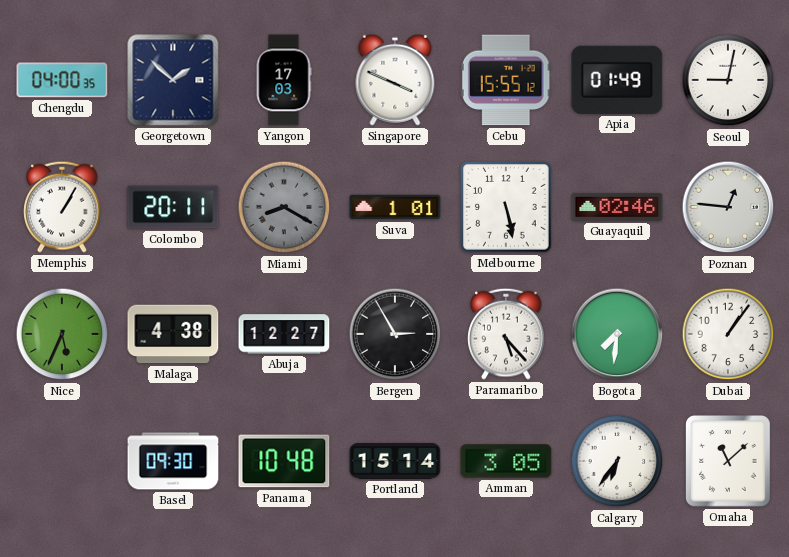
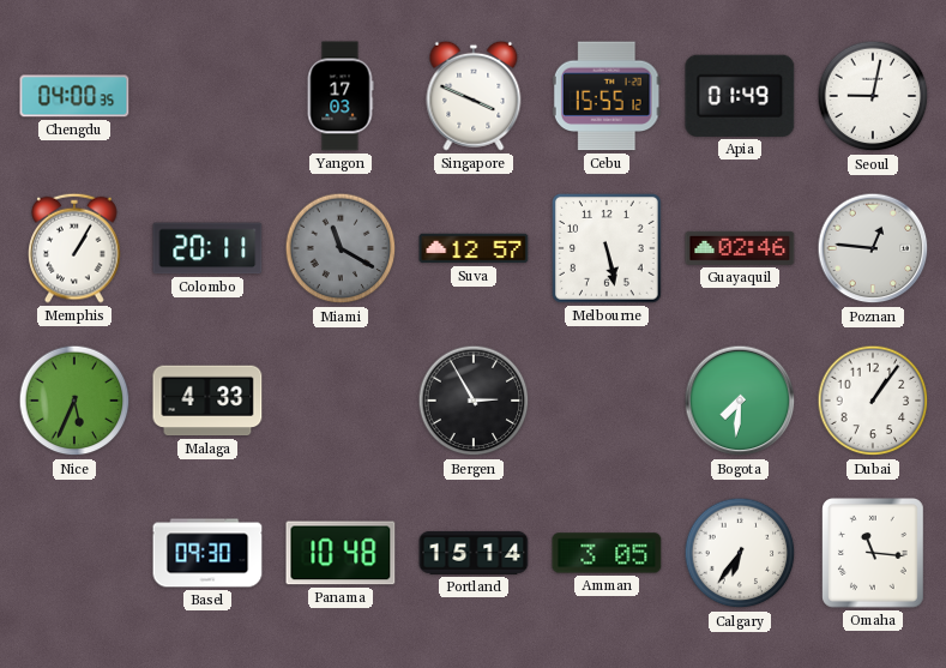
Georgetown: 1:52 -> none (173, 80)
Miami: 8:20 -> 11:20 (341, 248)
Suva: 1:01 -> 12:57 (474, 248)
Malaga: 4:38 -> 4:33 (207, 401)
Abuja: 12:27 -> none (284, 334)
Paramaribo: 5:23 -> none (506, 334)
Omaha: 11:08 -> 11:16 (874, 553)
